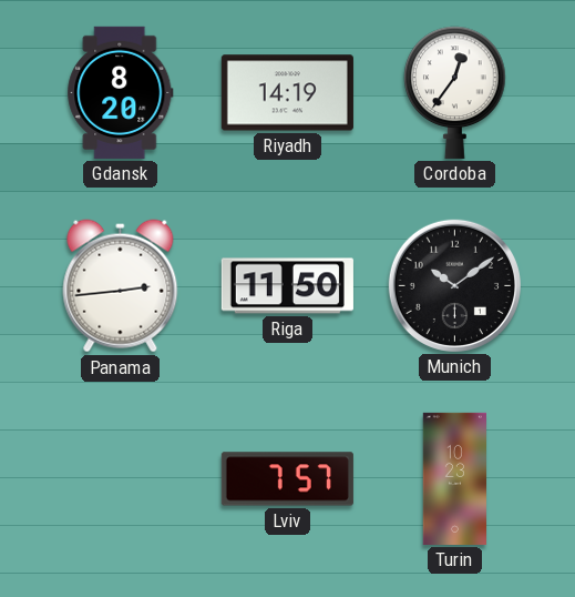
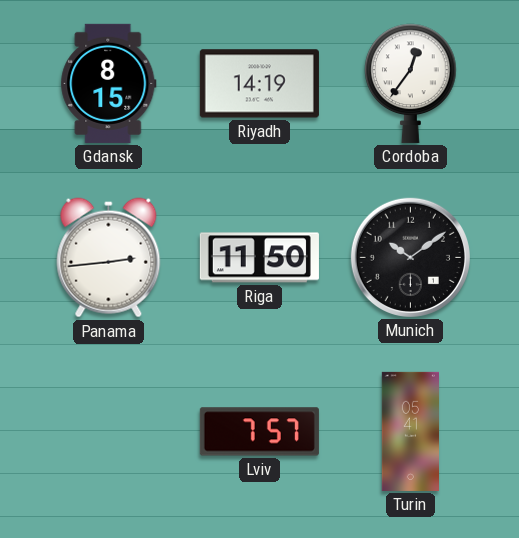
Gdansk: 8:20 -> 8:15 (109, 83)
Turin: 10:23 -> 05:41 (410, 431)
